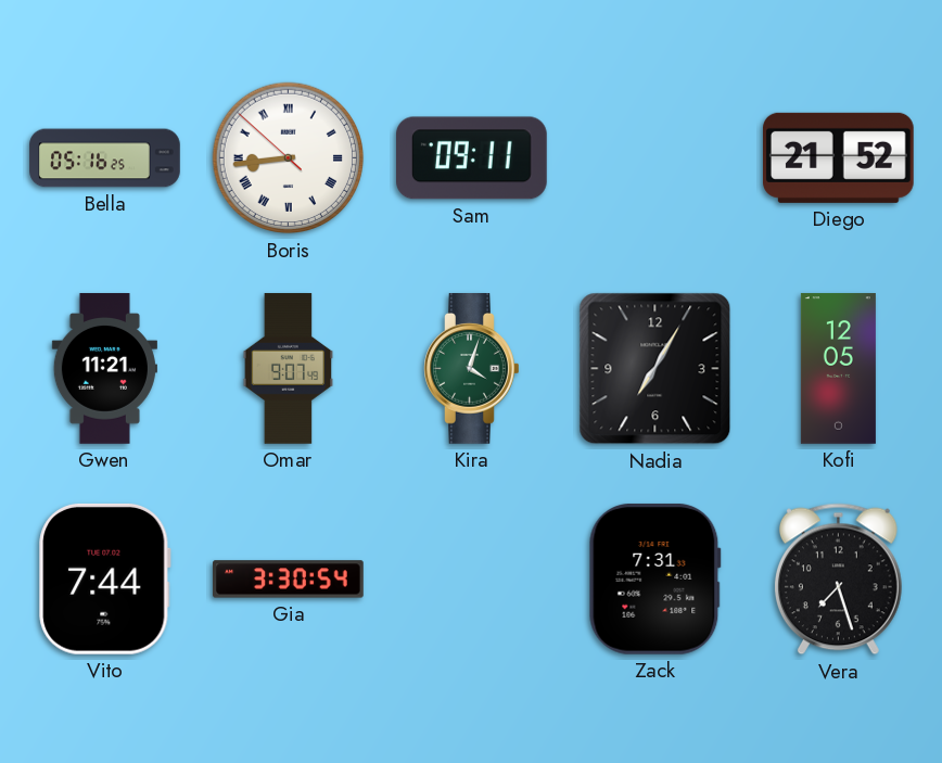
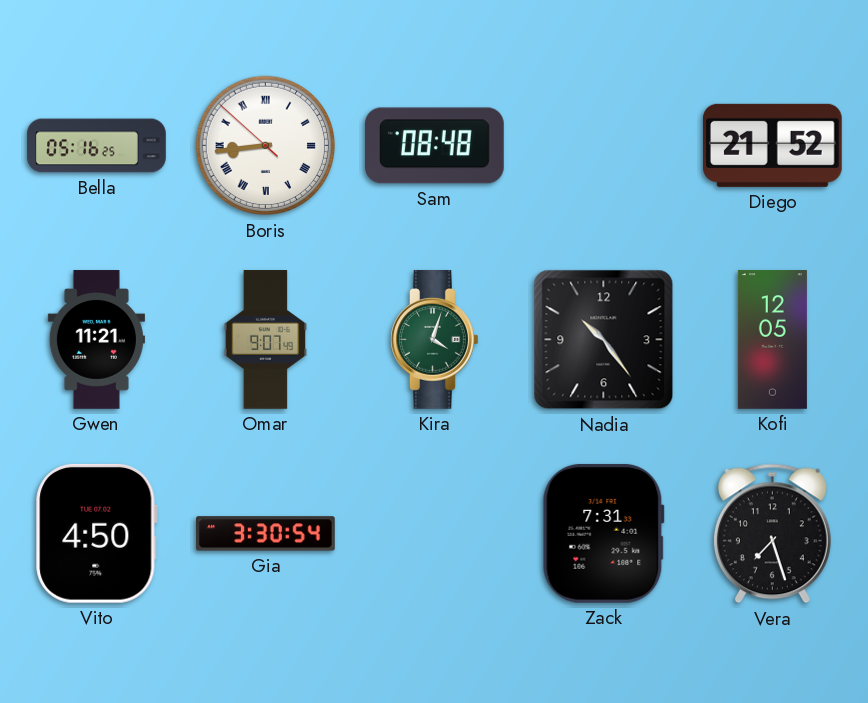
Sam: 09:11 -> 08:48 (435, 146)
Nadia: 7:05 -> 10:24 (604, 340)
Vito: 7:44 -> 4:50 (97, 533)
